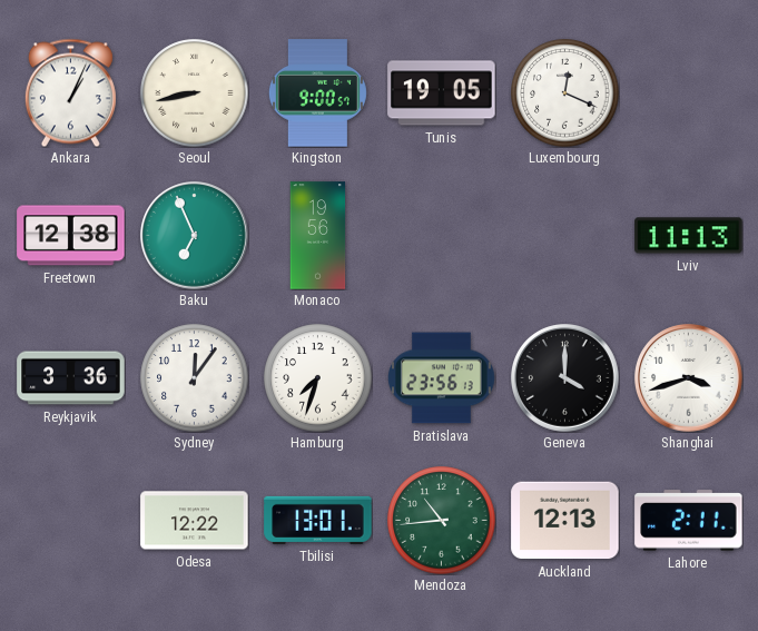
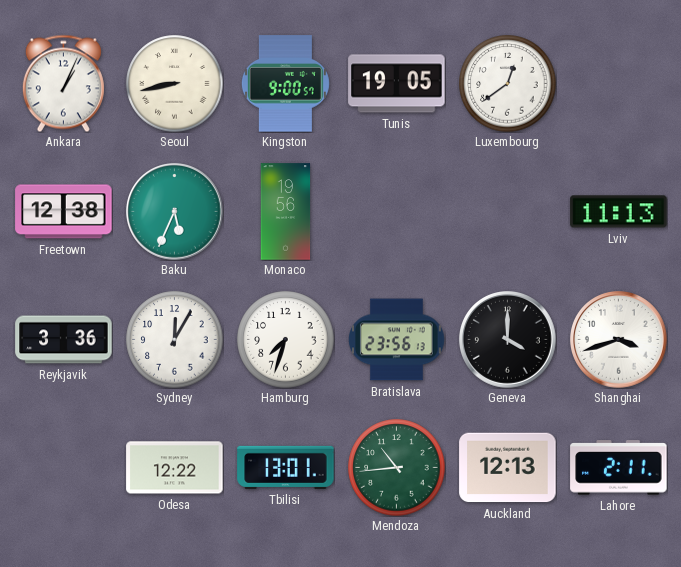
Luxembourg: 12:19 -> 12:39 (508, 84)
Baku: 6:56 -> 5:34 (175, 212)
Sydney: 12:06 -> 12:05 (175, 340)
